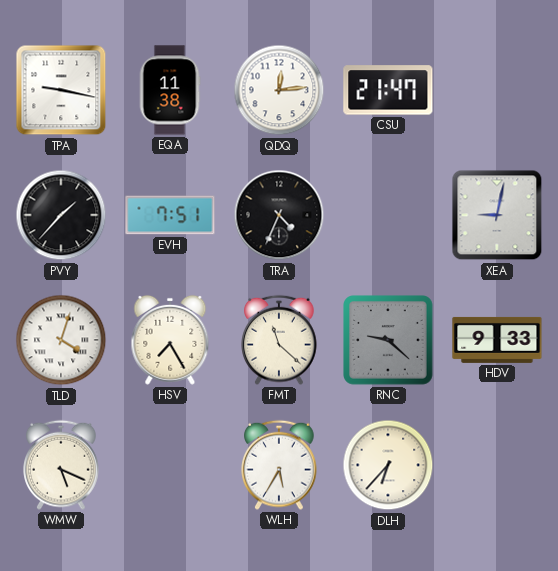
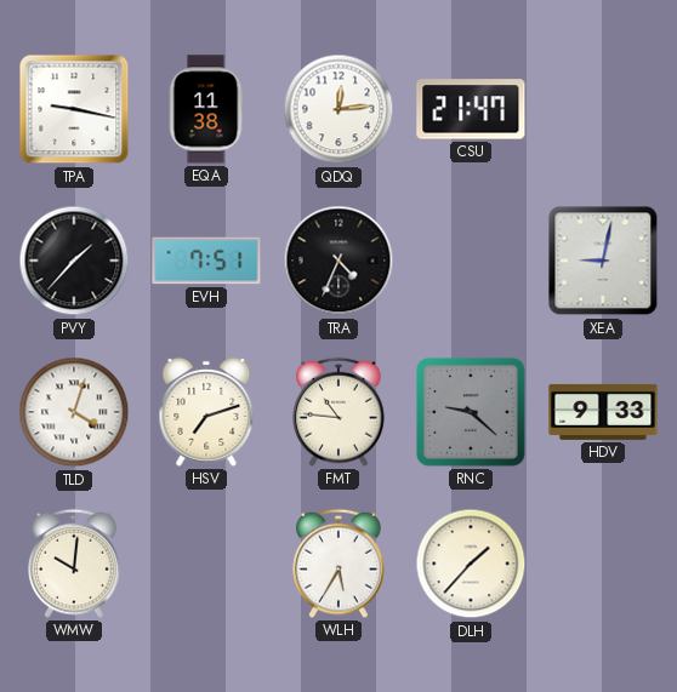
HSV: 7:25 -> 7:12 (206, 412)
FMT: 11:22 -> 10:46 (338, 412)
WMW: 5:19 -> 10:01 (74, 564)
DLH: 6:37 -> 1:37 (471, 564)
